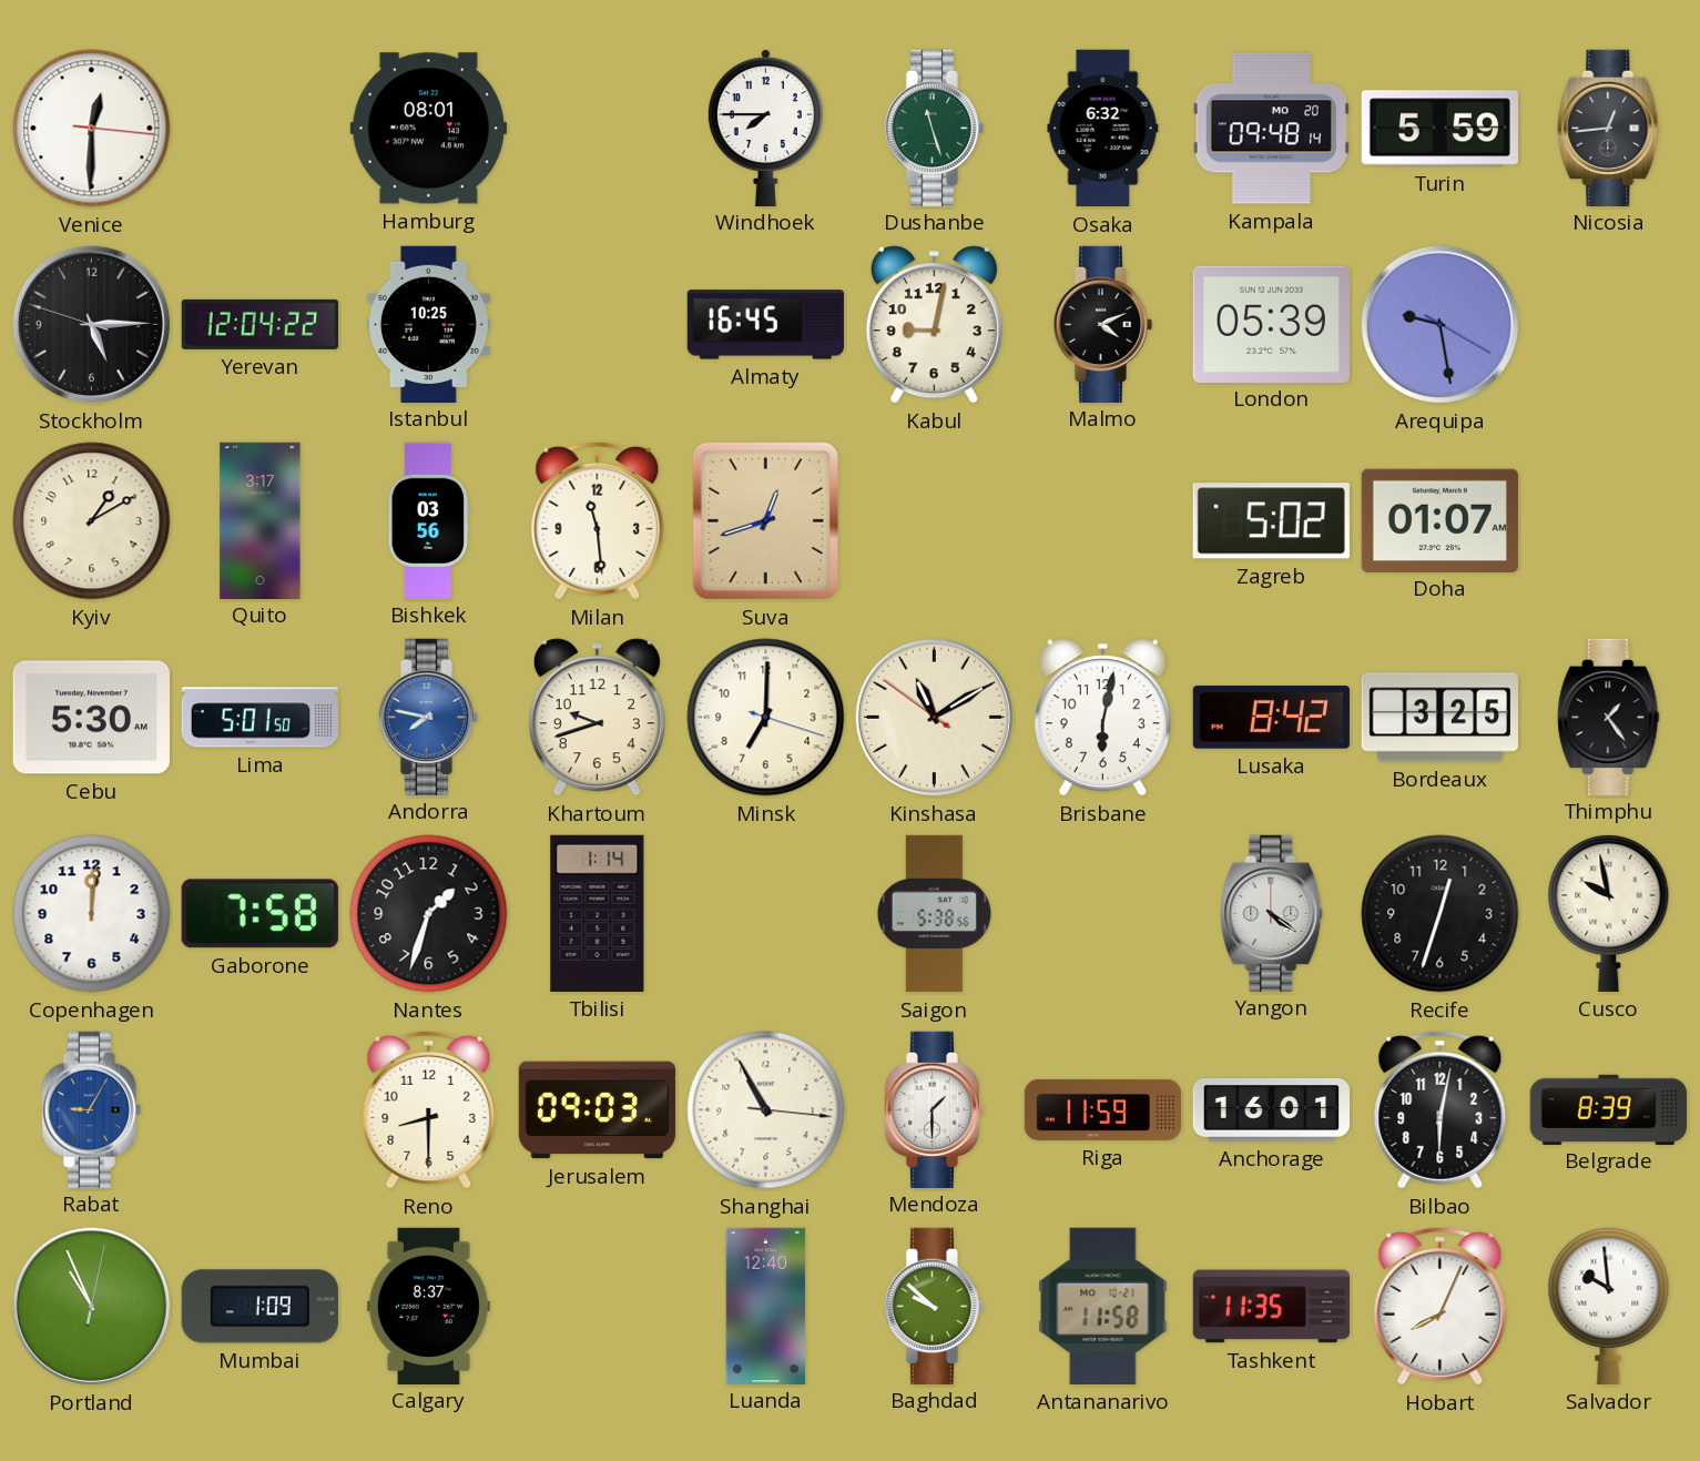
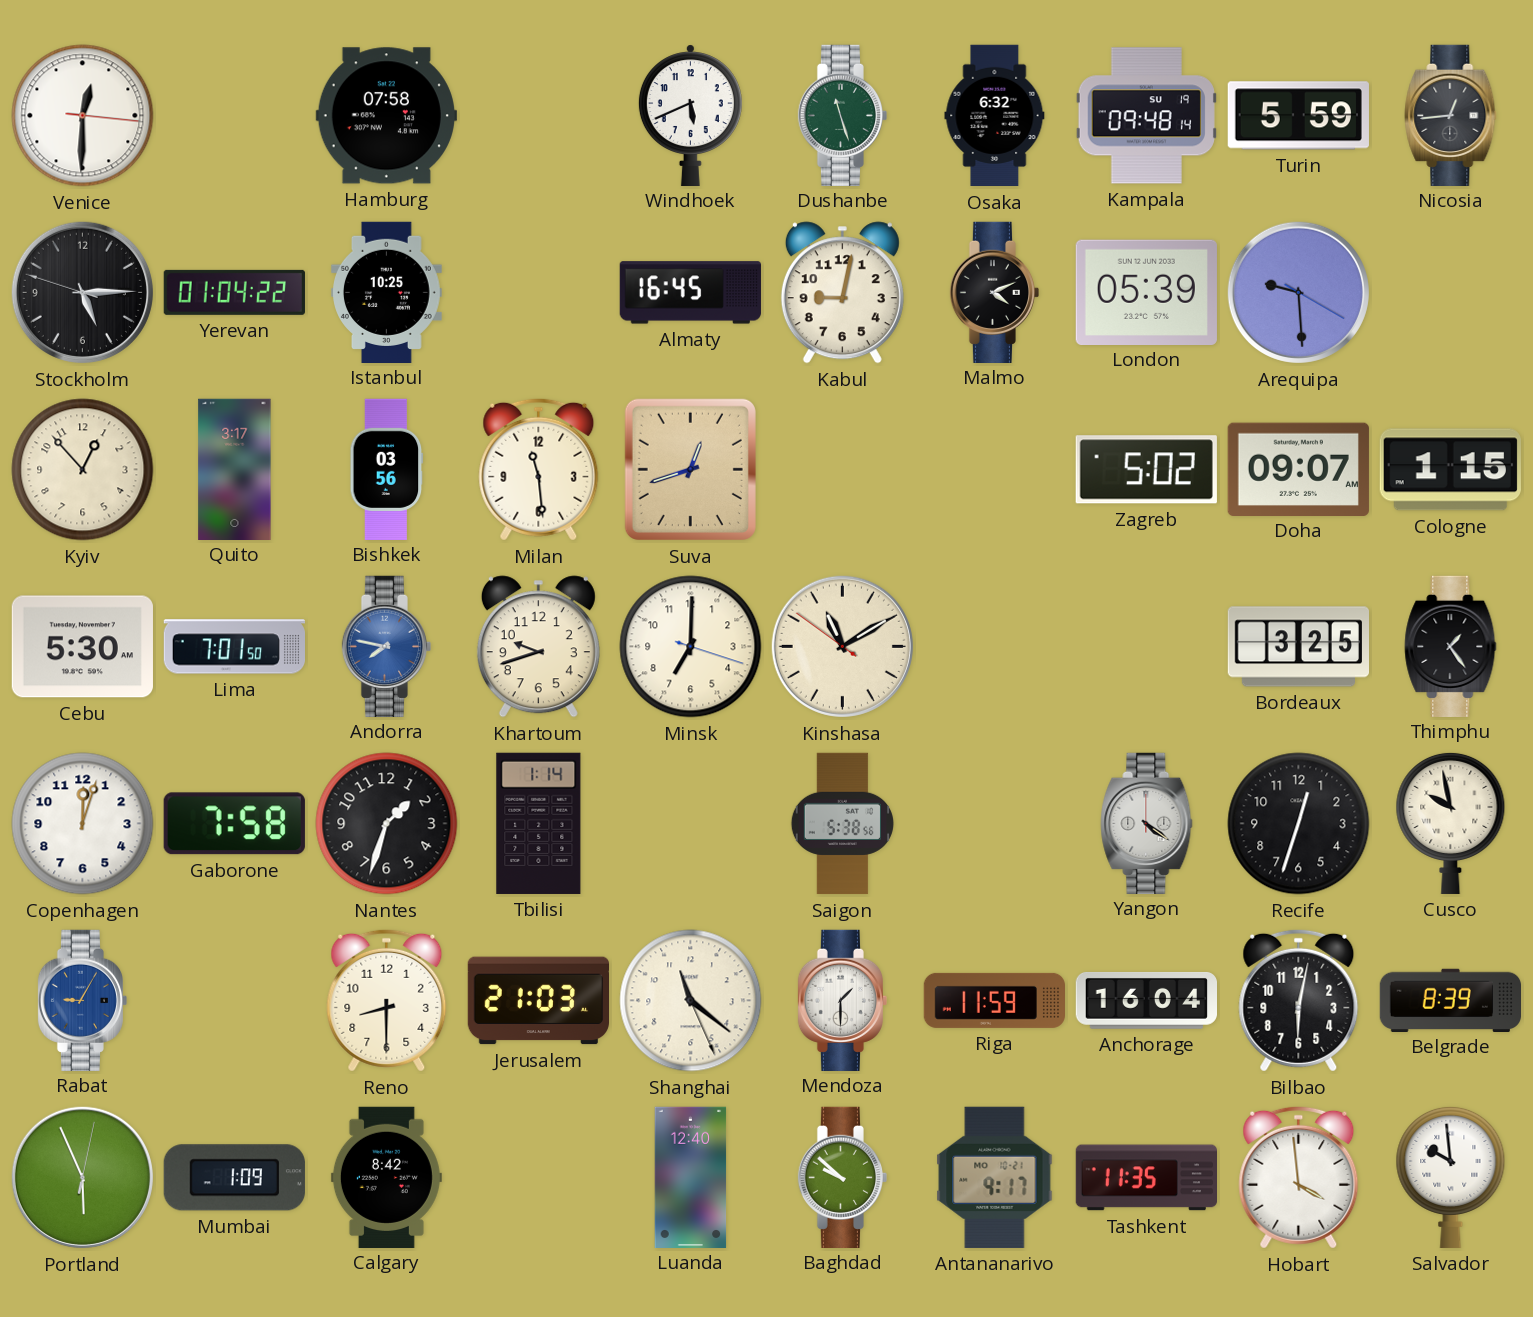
Hamburg: 08:01 -> 07:58 (386, 116)
Windhoek: 7:45 -> 5:41 (690, 115)
Kampala date: MO 20 -> SU 19 (1146, 116)
Yerevan: 12:04 -> 01:04 (234, 292)
Arequipa: 9:28 -> 9:29 (1298, 292)
Kyiv: 1:10 -> 12:53 (83, 470)
Doha: 01:07 -> 09:07 (1298, 469)
Cologne: none -> 1:15 (1450, 470)
Lima: 5:01 -> 7:01 (234, 647)
Brisbane: 6:02 -> none (1102, 718)
Lusaka: 8:42 -> none (1271, 718)
Copenhagen: 12:01 -> 12:03 (83, 824)
Jerusalem: 09:03 -> 21:03 (538, 1001)
Shanghai: 10:55 -> 11:21 (691, 1001)
Anchorage: 16:01 -> 16:04 (1146, 1000)
Portland: 10:56 -> 5:56 (82, 1177)
Calgary: 8:37 -> 8:42 (386, 1177)
Antananarivo: 11:58 -> 9:17 (995, 1177)
Hobart: 8:04 -> 3:59 (1299, 1177)
